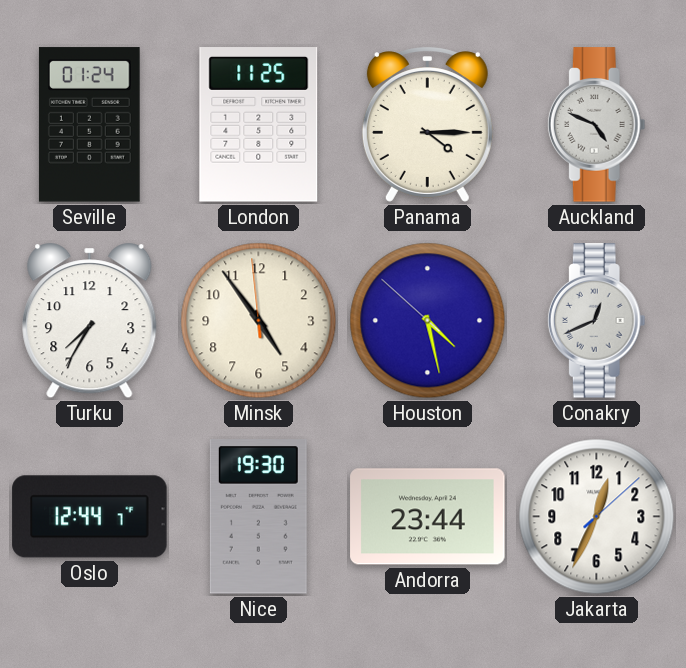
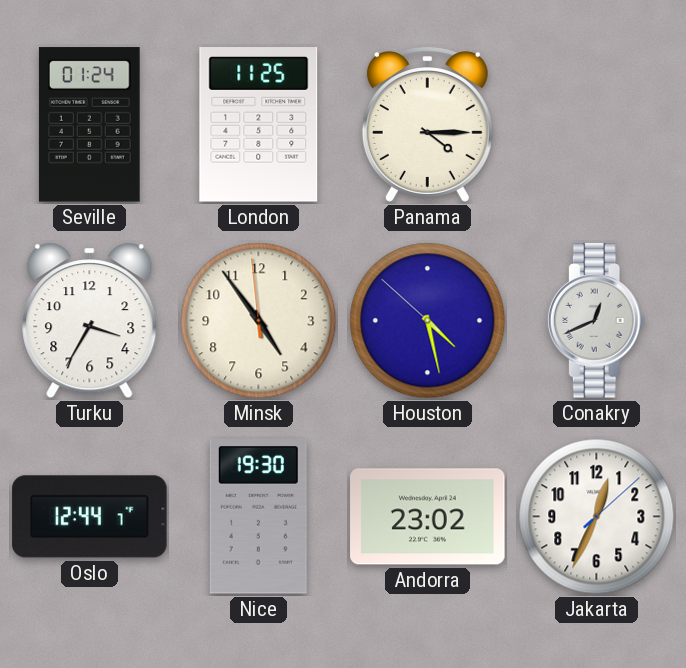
Auckland: 4:49 -> none (596, 125)
Turku: 7:35 -> 3:35 (90, 321)
Andorra: 23:44 -> 23:02 (428, 517)
